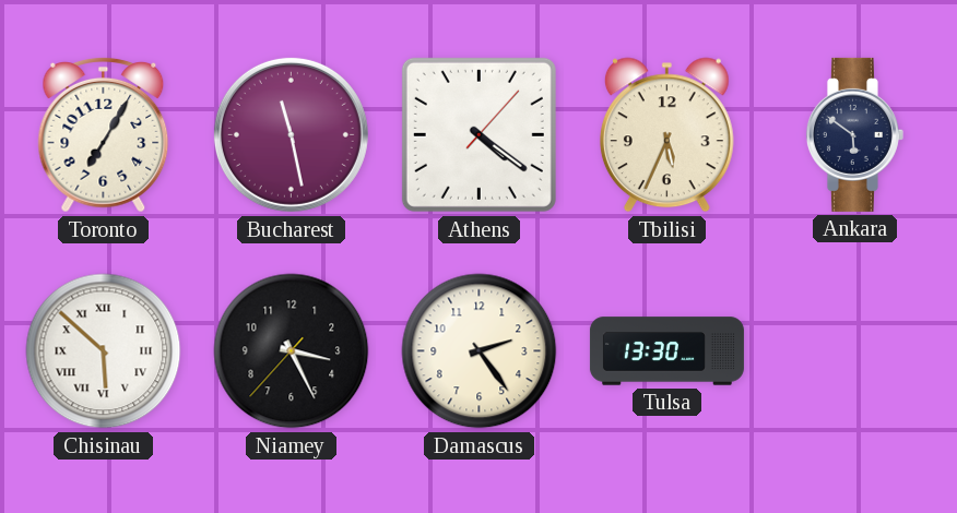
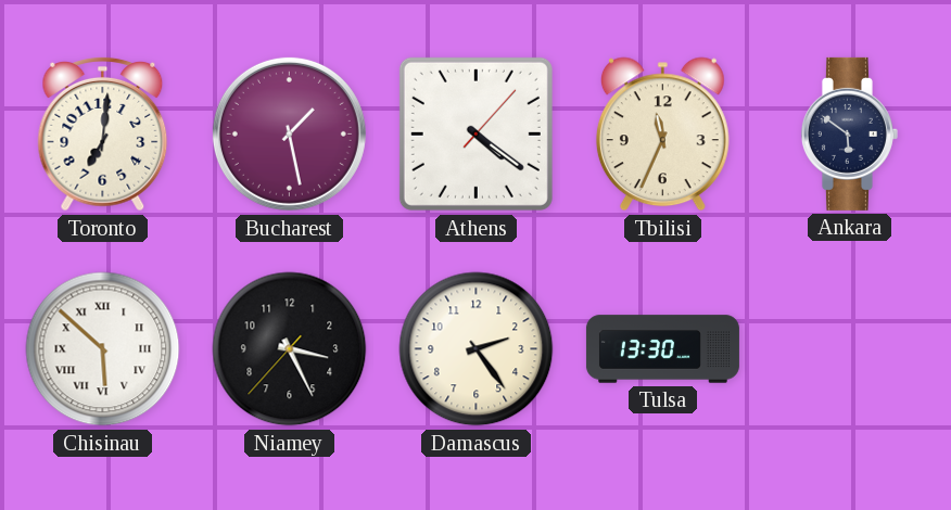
Toronto: 7:05 -> 7:01 (103, 135)
Bucharest: 11:28 -> 1:28 (289, 133)
Tbilisi: 5:34 -> 11:34 (662, 135)
